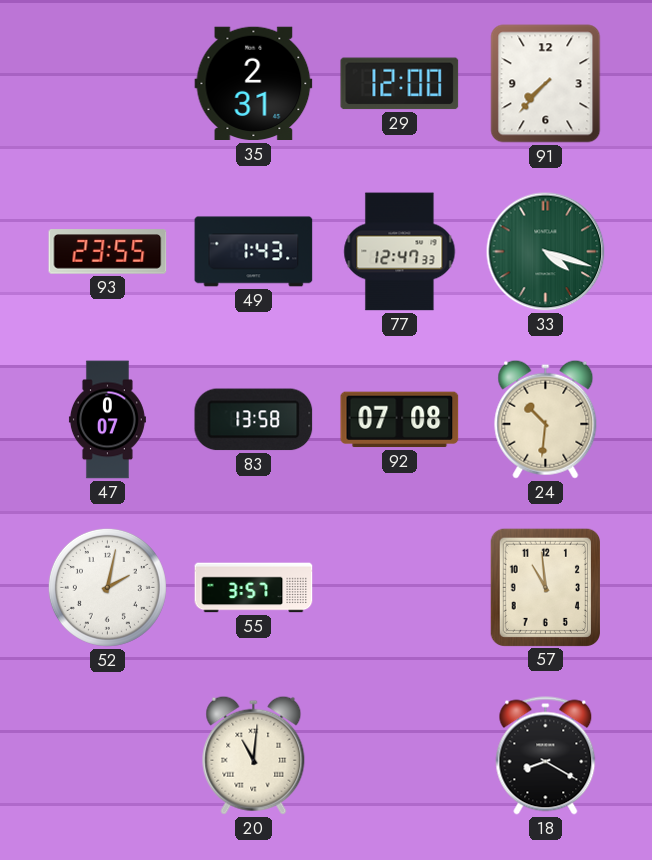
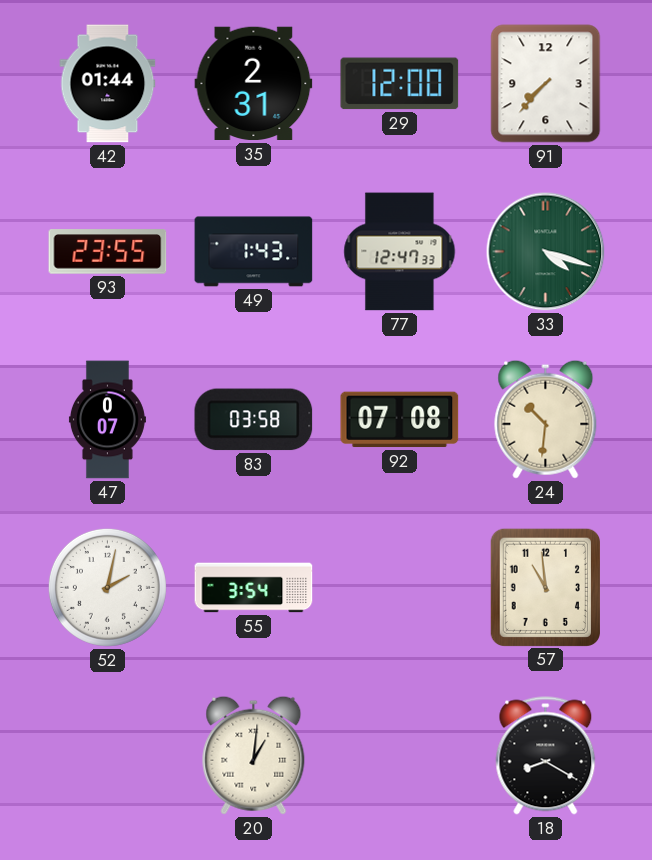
42: none -> 01:44 (108, 84)
83: 13:58 -> 03:58 (254, 420)
55: 3:57 -> 3:54 (254, 588)
20: 11:01 -> 1:01 (254, 755)
